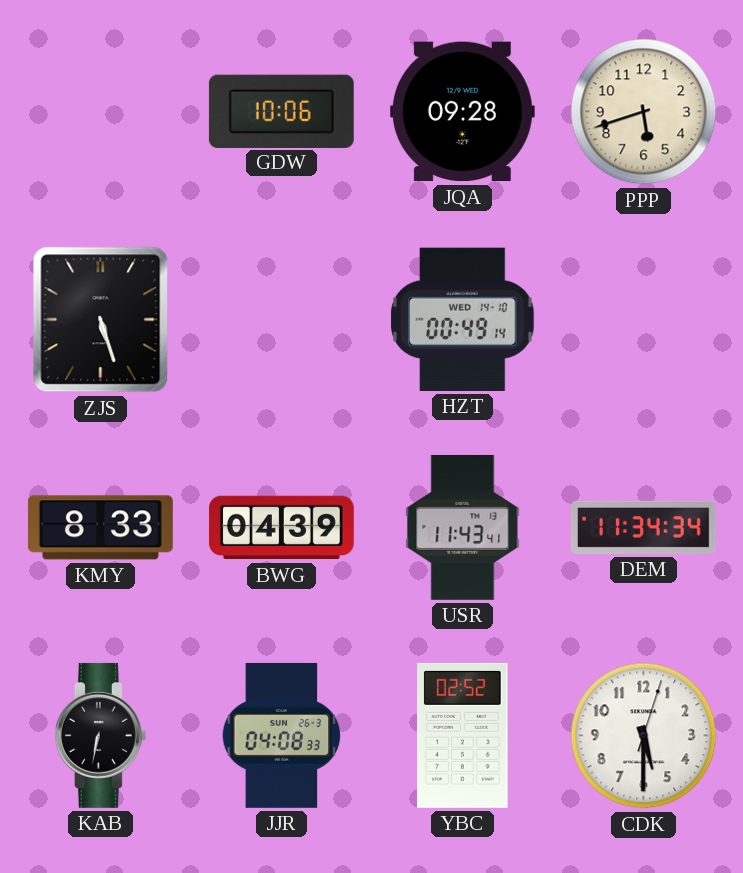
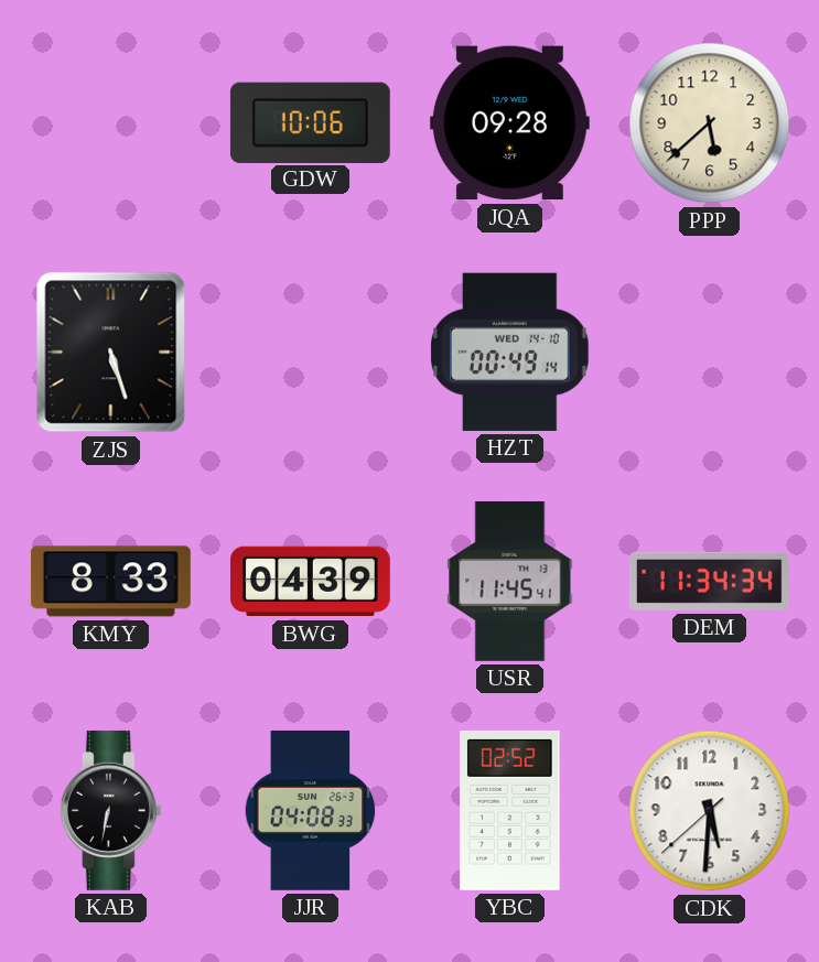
PPP: 5:42 -> 5:38 (710, 123)
USR: 11:43 -> 11:45 (510, 581)
CDK: 5:30:03 -> 5:30:38 (710, 811)
